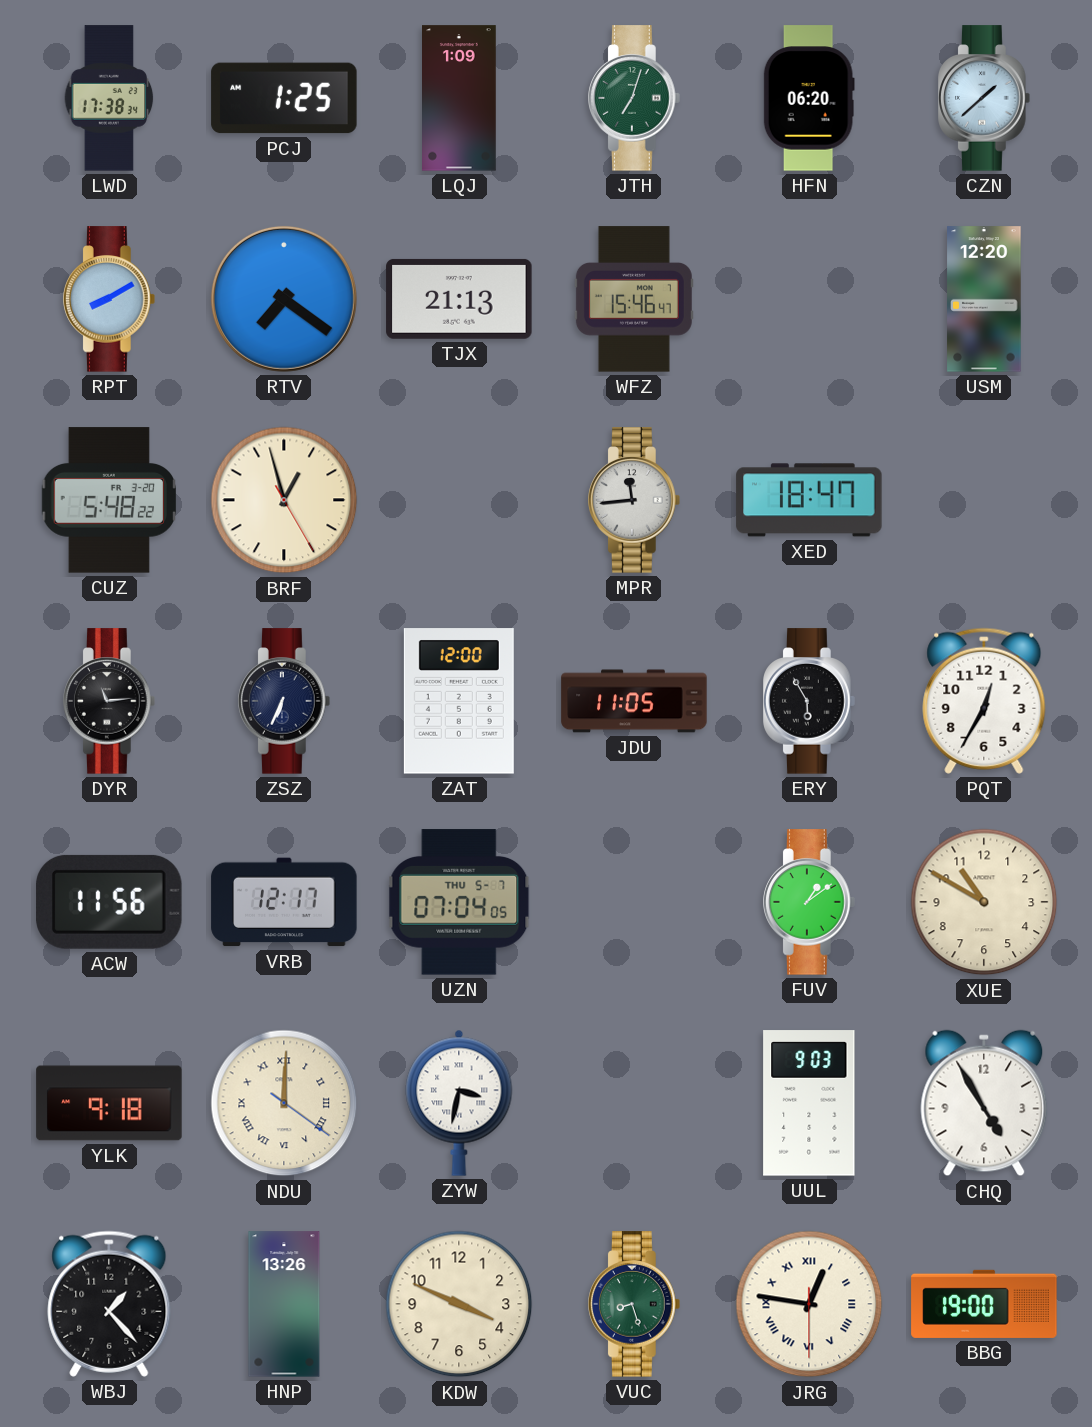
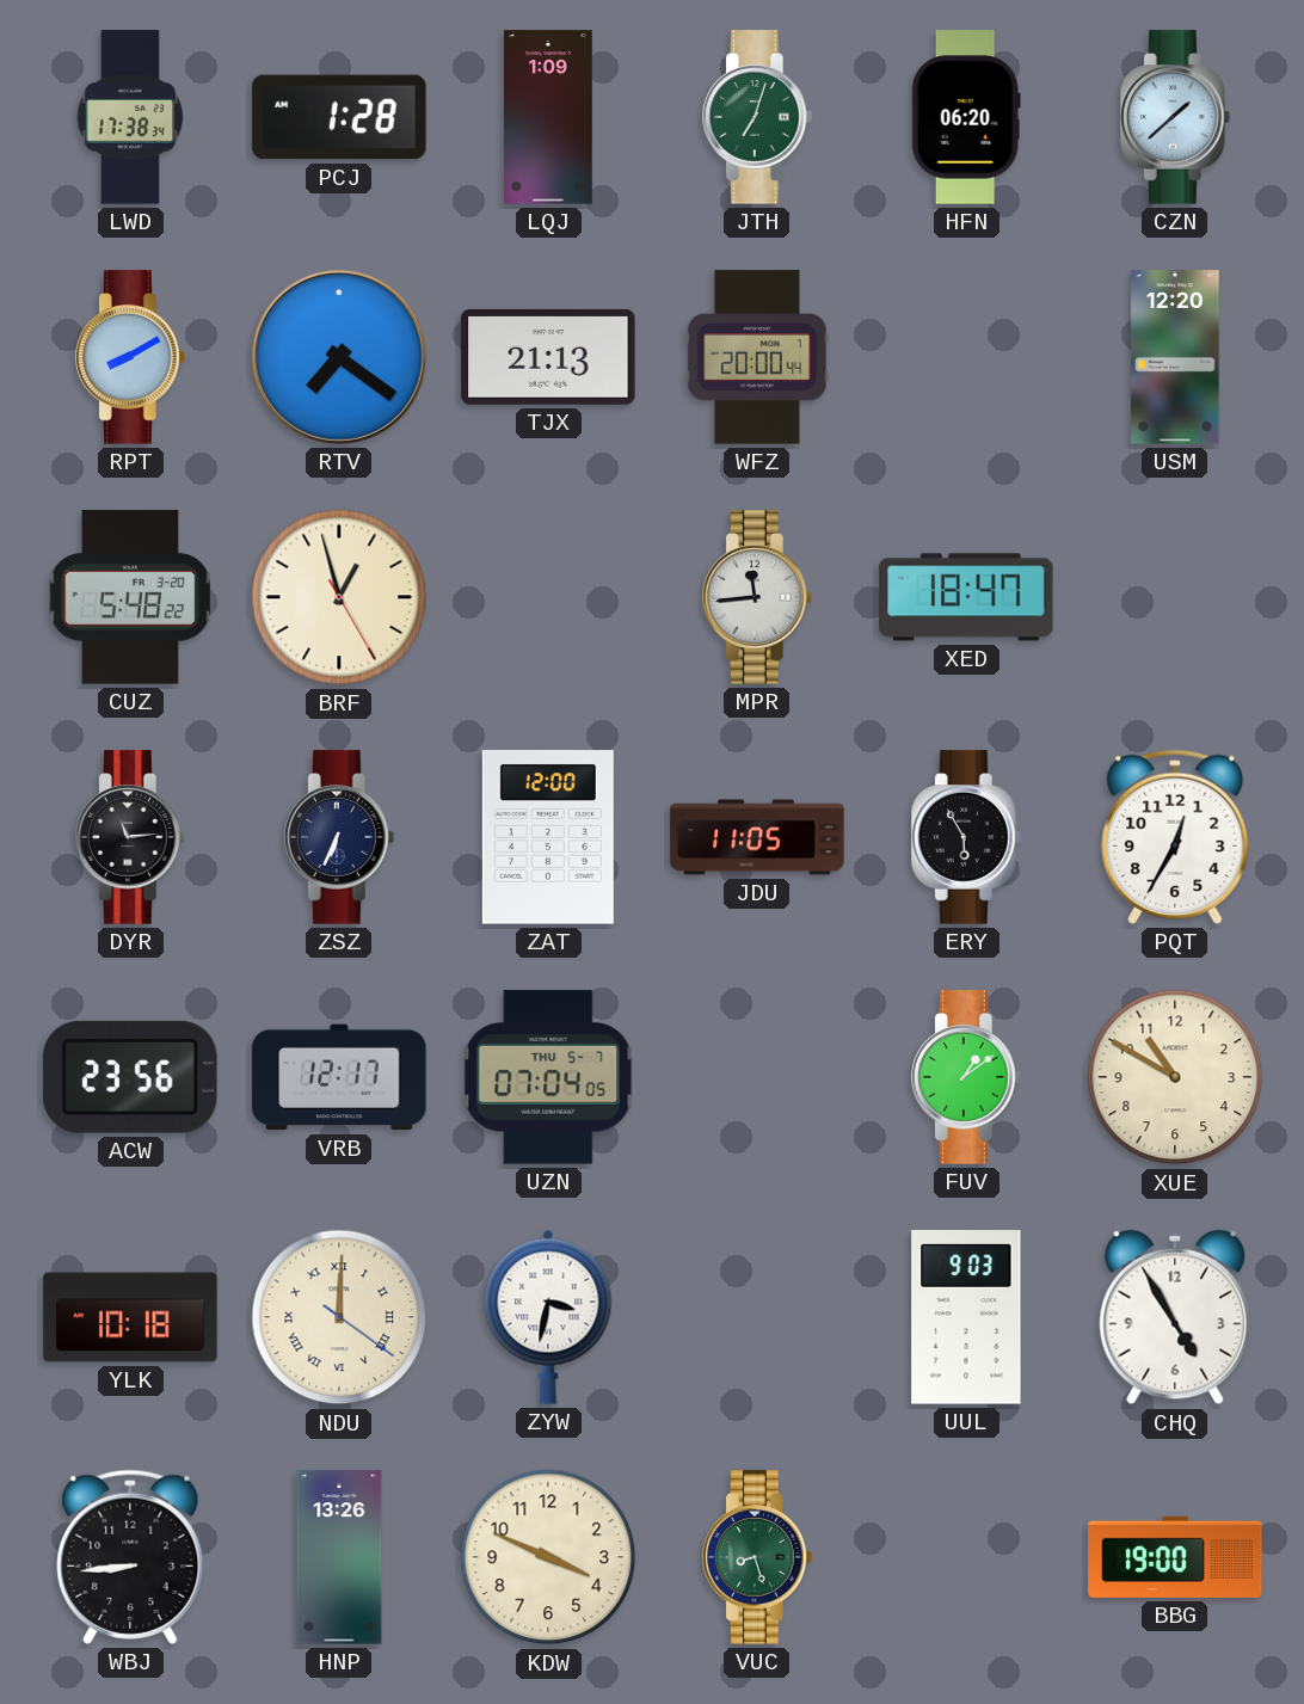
PCJ: 1:25 -> 1:28 (339, 117)
WFZ: 15:46 -> 20:00 (757, 357)
ACW: 11:56 -> 23:56 (130, 1077)
YLK: 9:18 -> 10:18 (130, 1317)
WBJ: 1:23 -> 8:44 (130, 1557)
JRG: 12:46 -> none (809, 1304)
